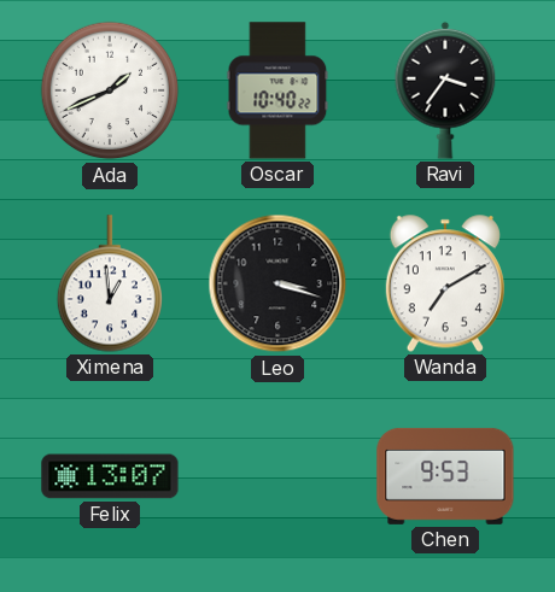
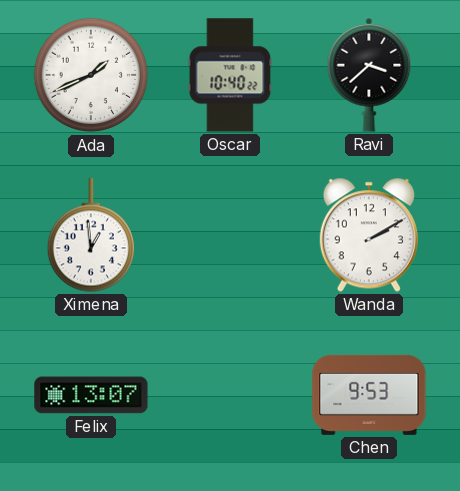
Ravi: 3:36 -> 3:38 (369, 75)
Leo: 3:18 -> none (277, 283)
Wanda: 7:10 -> 2:10 (369, 235)
